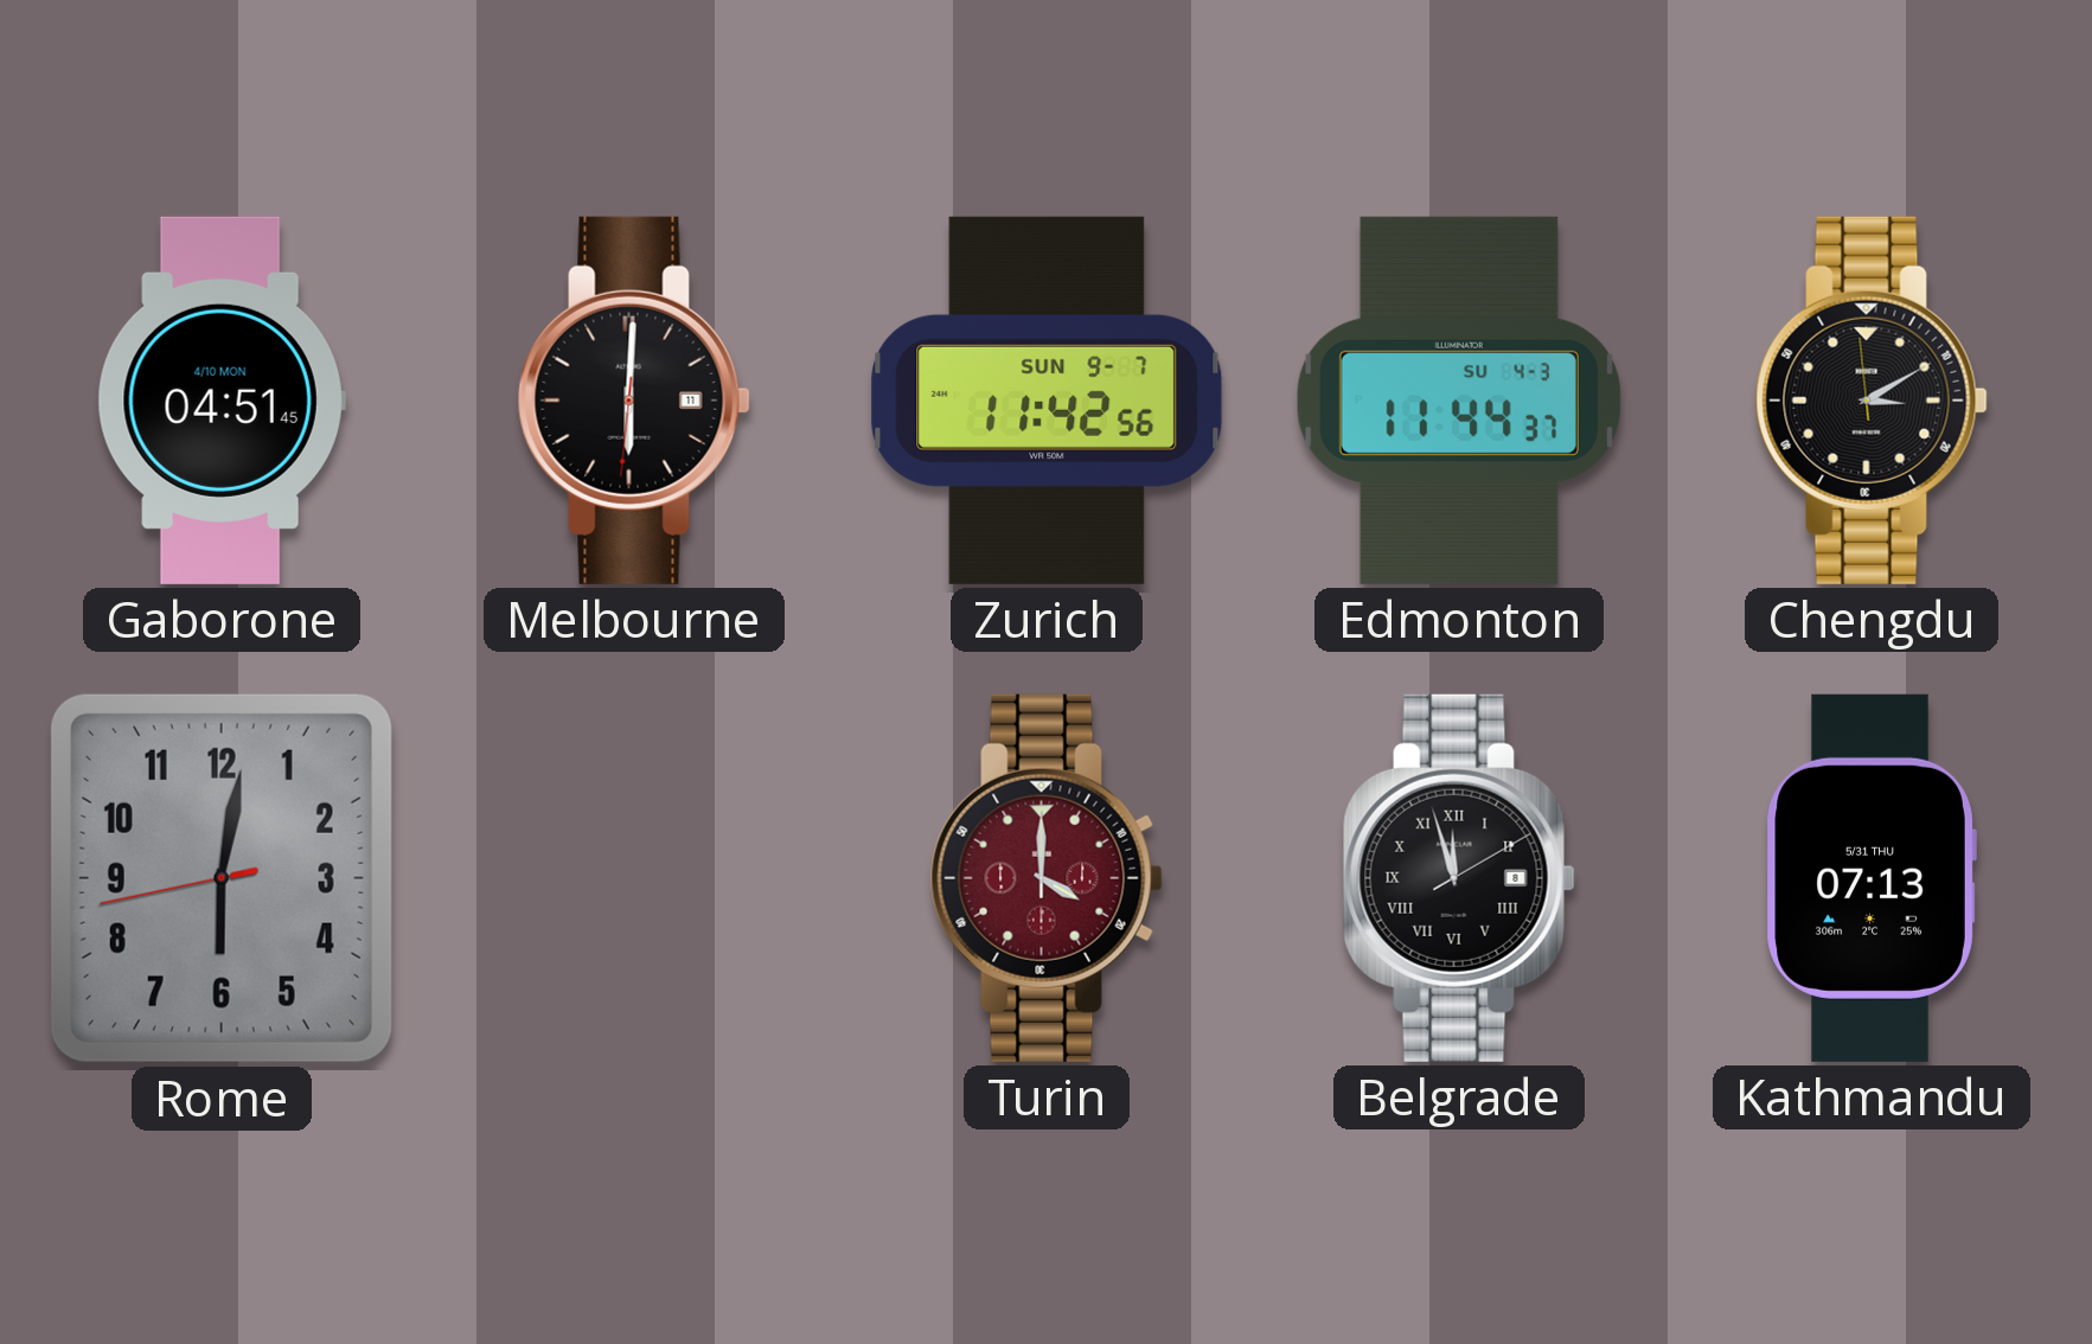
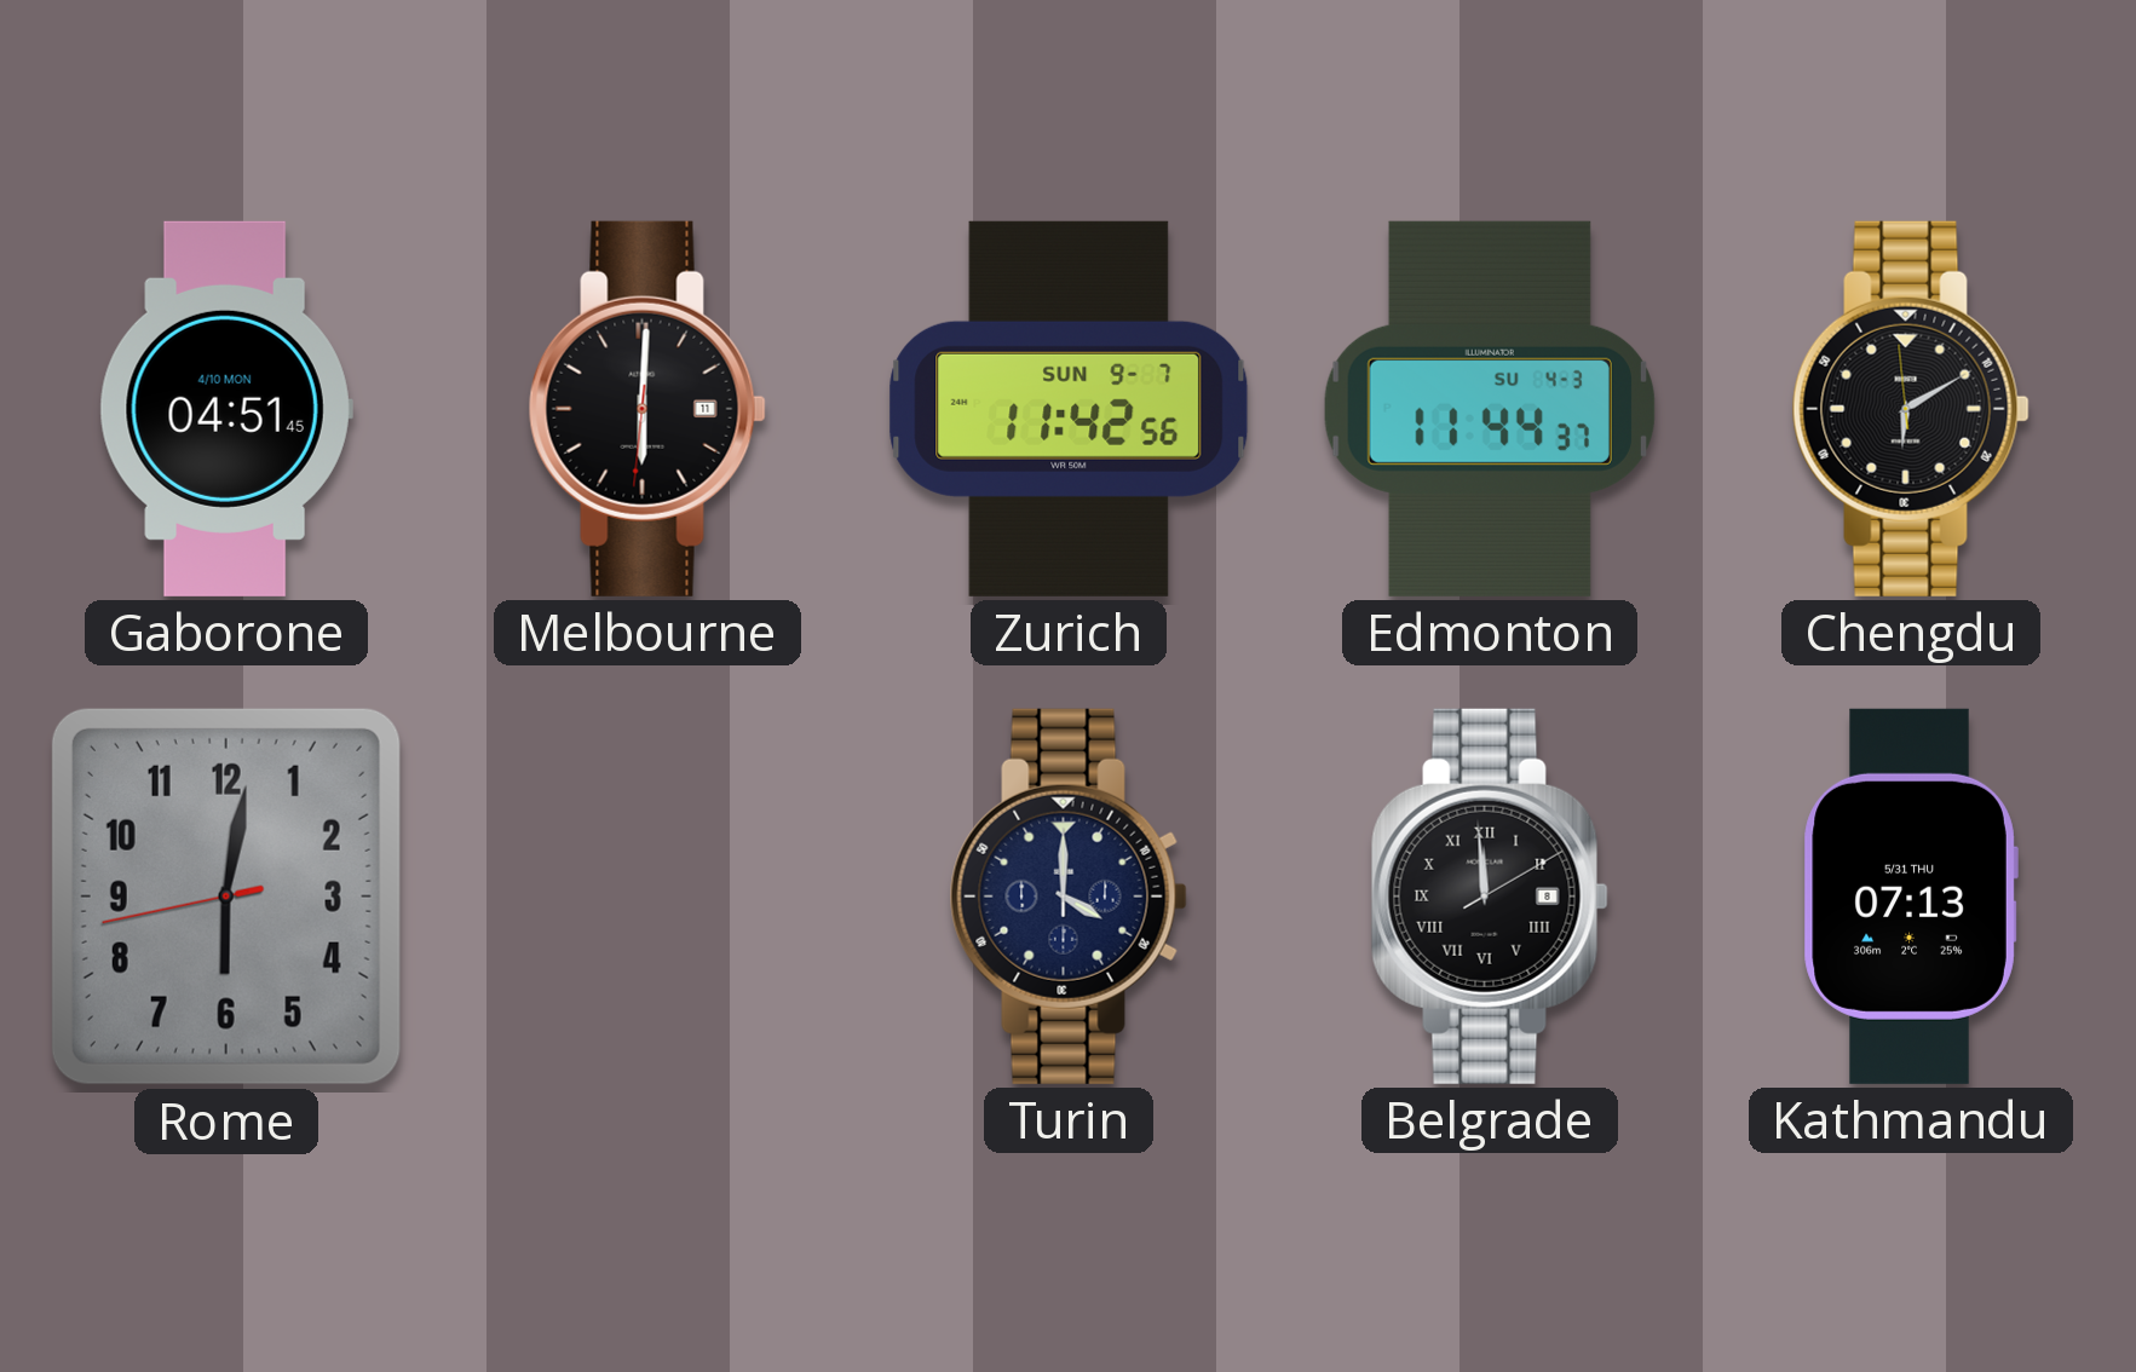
Chengdu: 3:09 -> 6:09 (1911, 409)
Turin dial: burgundy -> navy (1069, 897)
Belgrade: 11:57 -> 11:59 (1490, 897)
